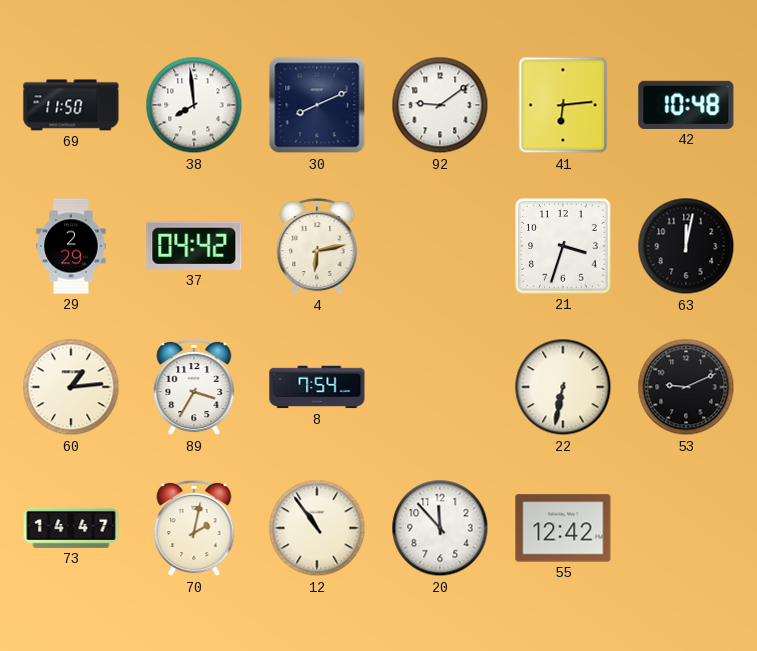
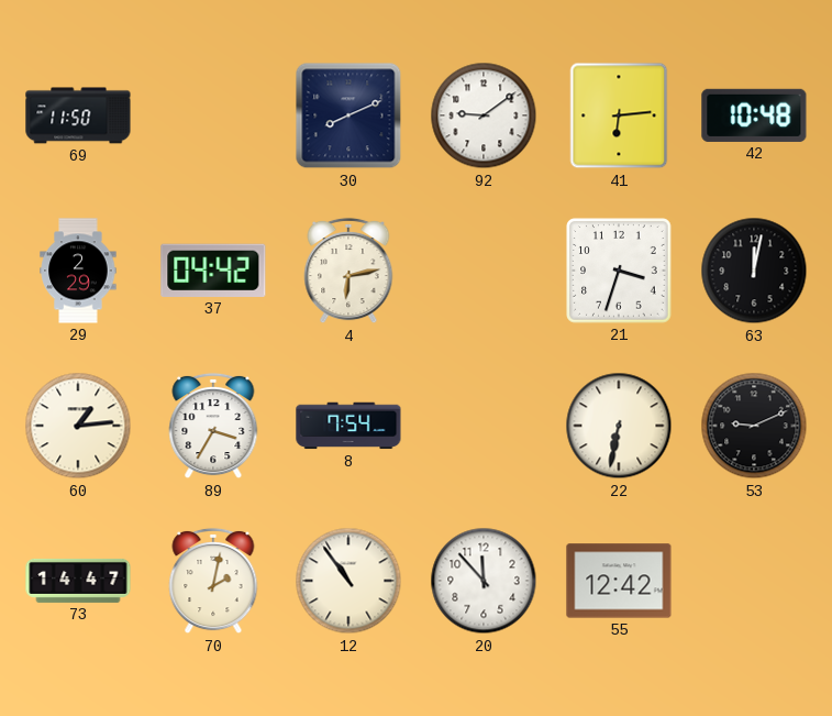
38: 7:59 -> none (194, 105)
